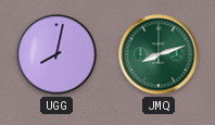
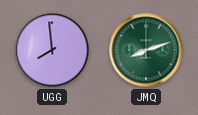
UGG: 8:02 -> 7:59 (52, 50)
